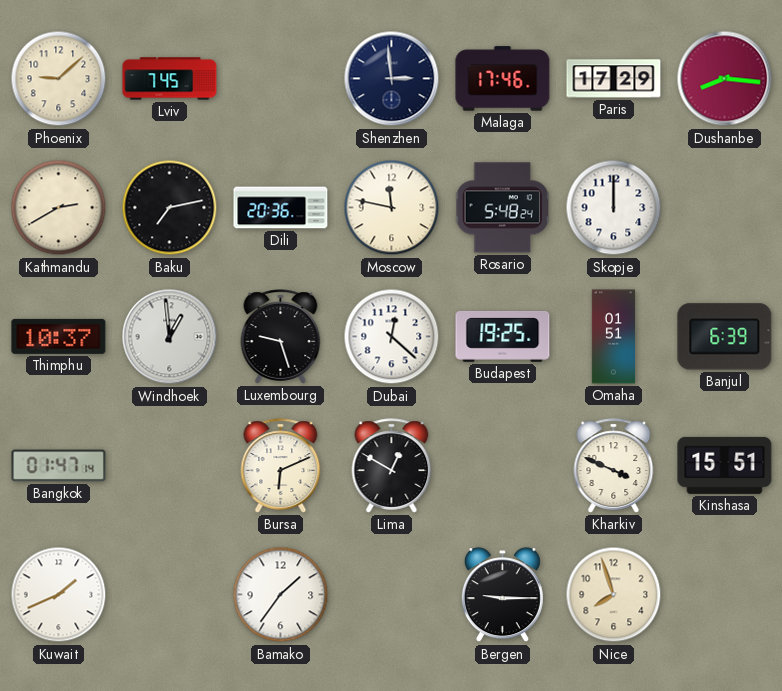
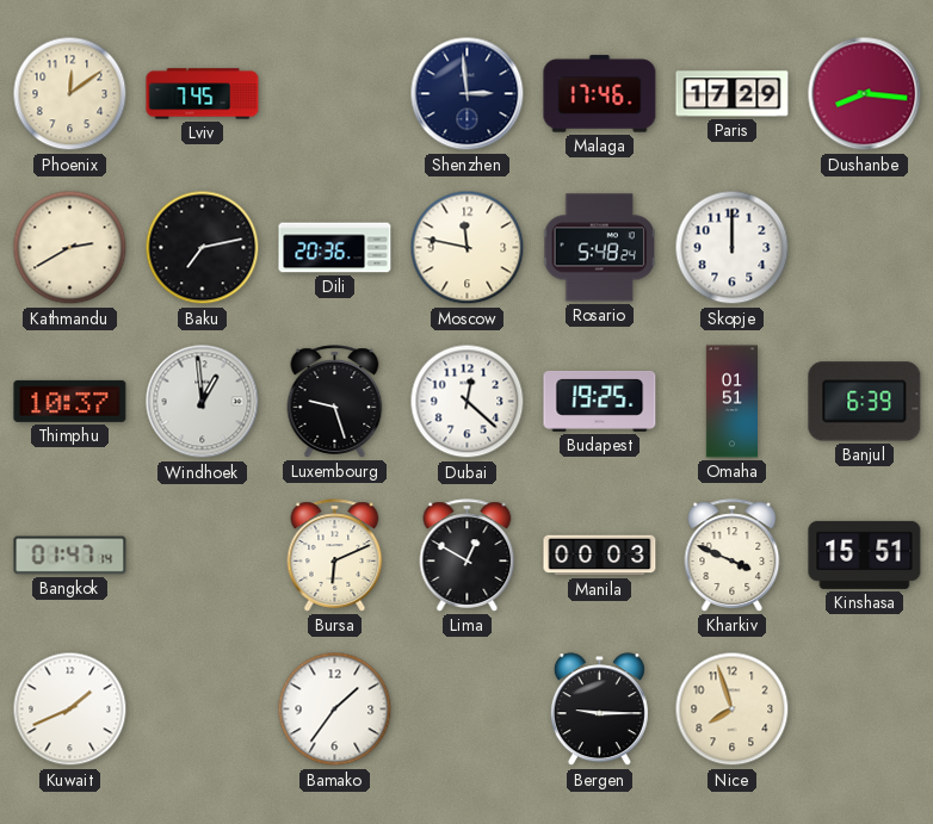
Phoenix: 9:08 -> 12:09 (70, 94)
Manila: none -> 00:03 (600, 556)
